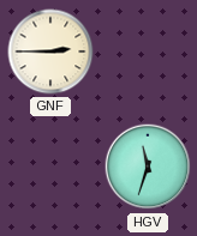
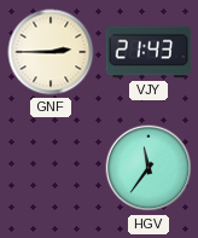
VJY: none -> 21:43 (148, 52)
HGV: 11:33 -> 11:36 (148, 168)
